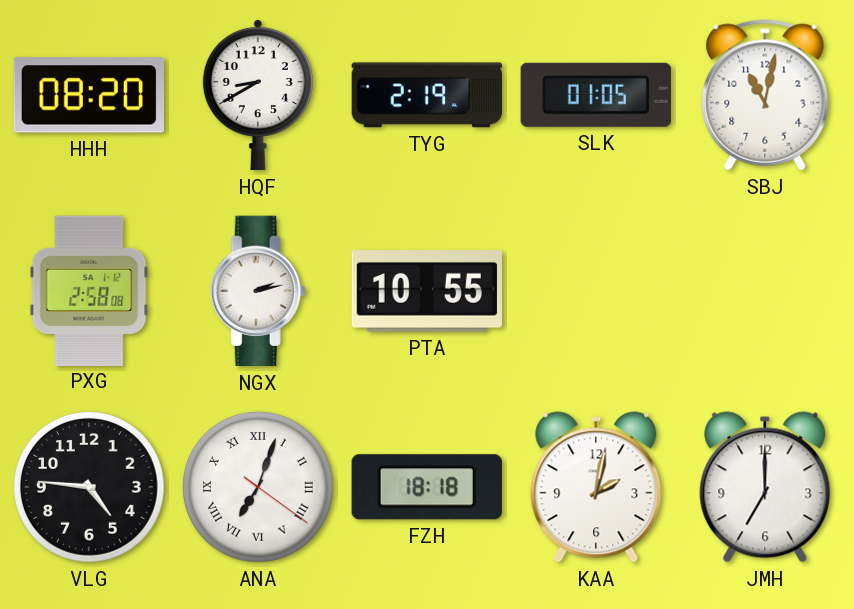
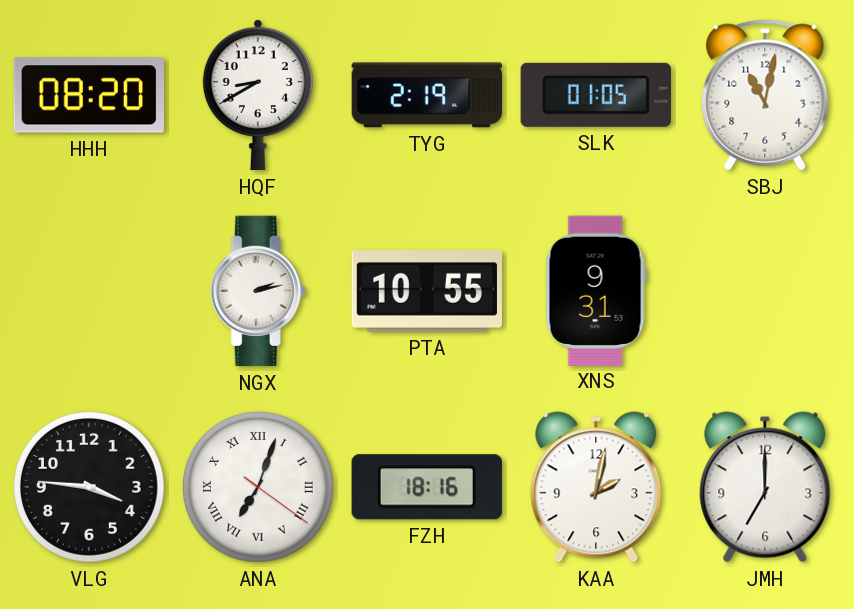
PXG: 2:58 -> none (89, 290)
XNS: none -> 9:31 (596, 290)
VLG: 4:46 -> 3:46 (90, 488)
FZH: 18:18 -> 18:16 (427, 487)
